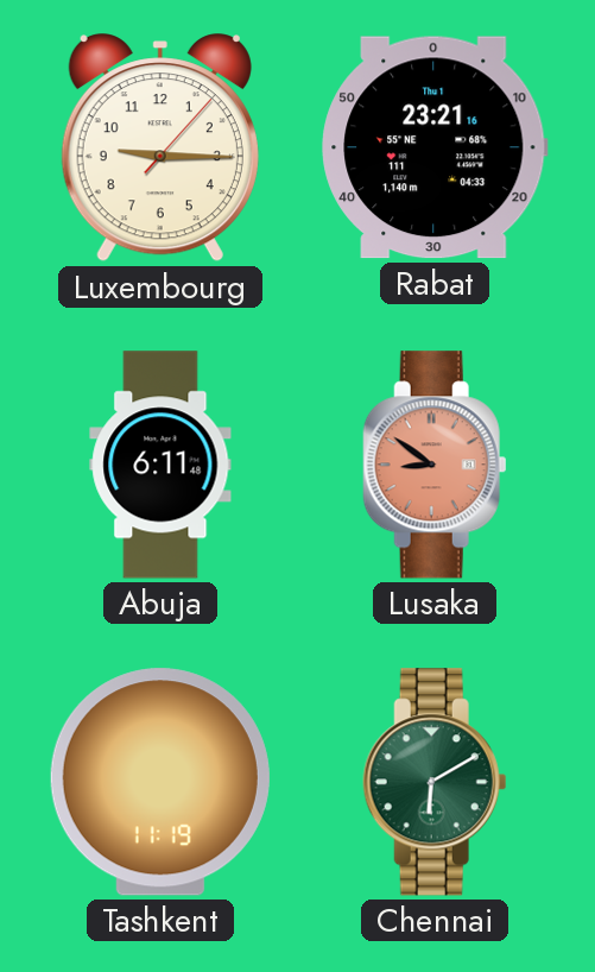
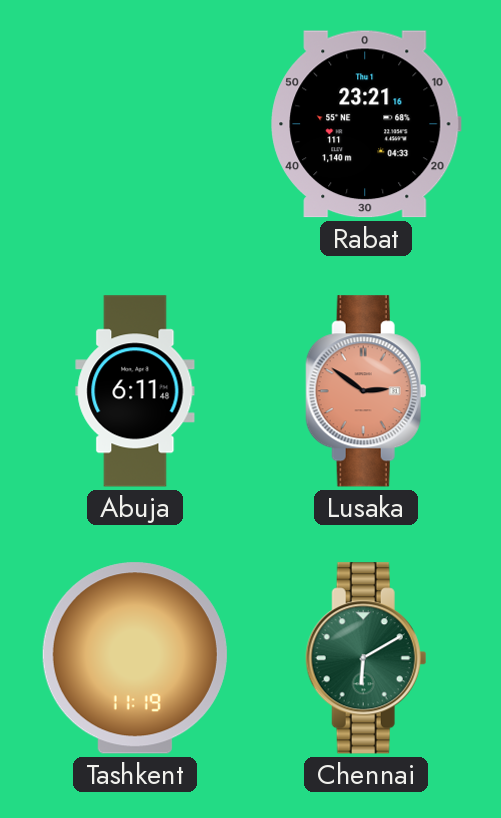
Luxembourg: 9:15 -> none (160, 149)
Lusaka: 8:51 -> 2:51 (366, 391)
